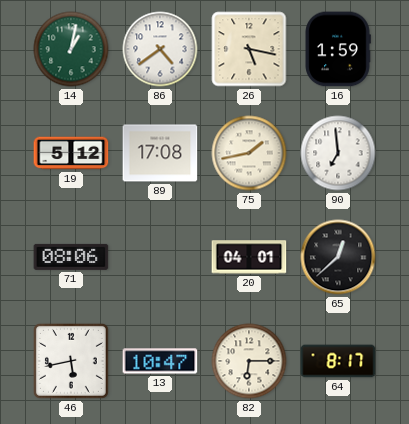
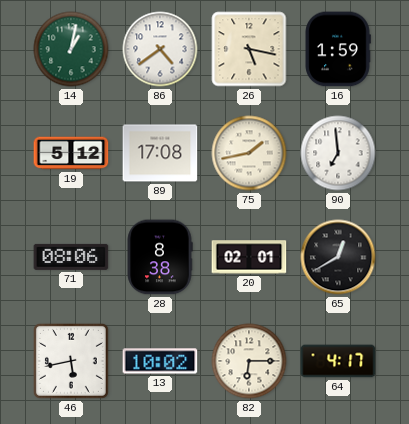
28: none -> 8:38 (160, 257)
20: 04:01 -> 02:01 (249, 257)
65: 12:38 -> 12:40 (338, 257)
13: 10:47 -> 10:02 (160, 361)
64: 8:17 -> 4:17 (338, 361)
